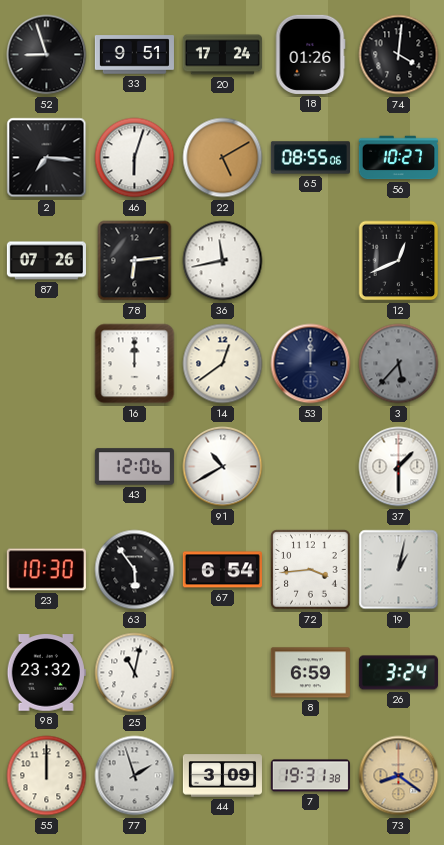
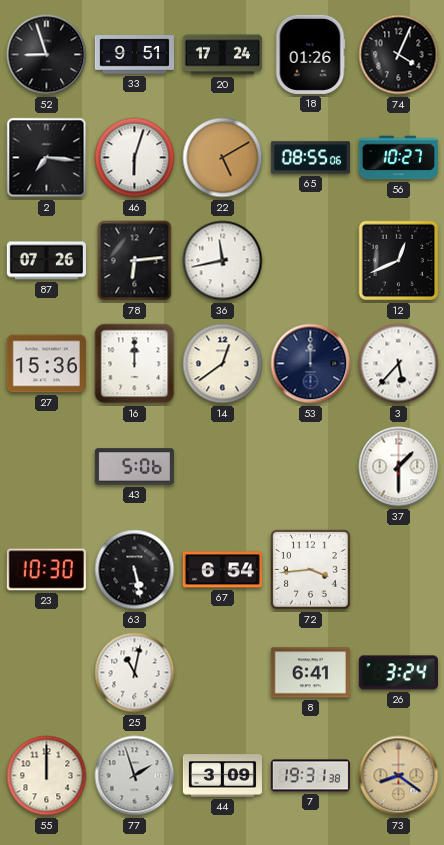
74: 4:01 -> 4:04 (399, 55)
27: none -> 15:36 (46, 364)
3 dial: grey -> white (399, 364)
43: 12:06 -> 5:06 (134, 467)
91: 10:40 -> none (223, 467)
63: 5:54 -> 5:28 (135, 570)
19: 1:02 -> none (399, 570)
98: 23:32 -> none (46, 673)
8: 6:59 -> 6:41 (310, 673)
